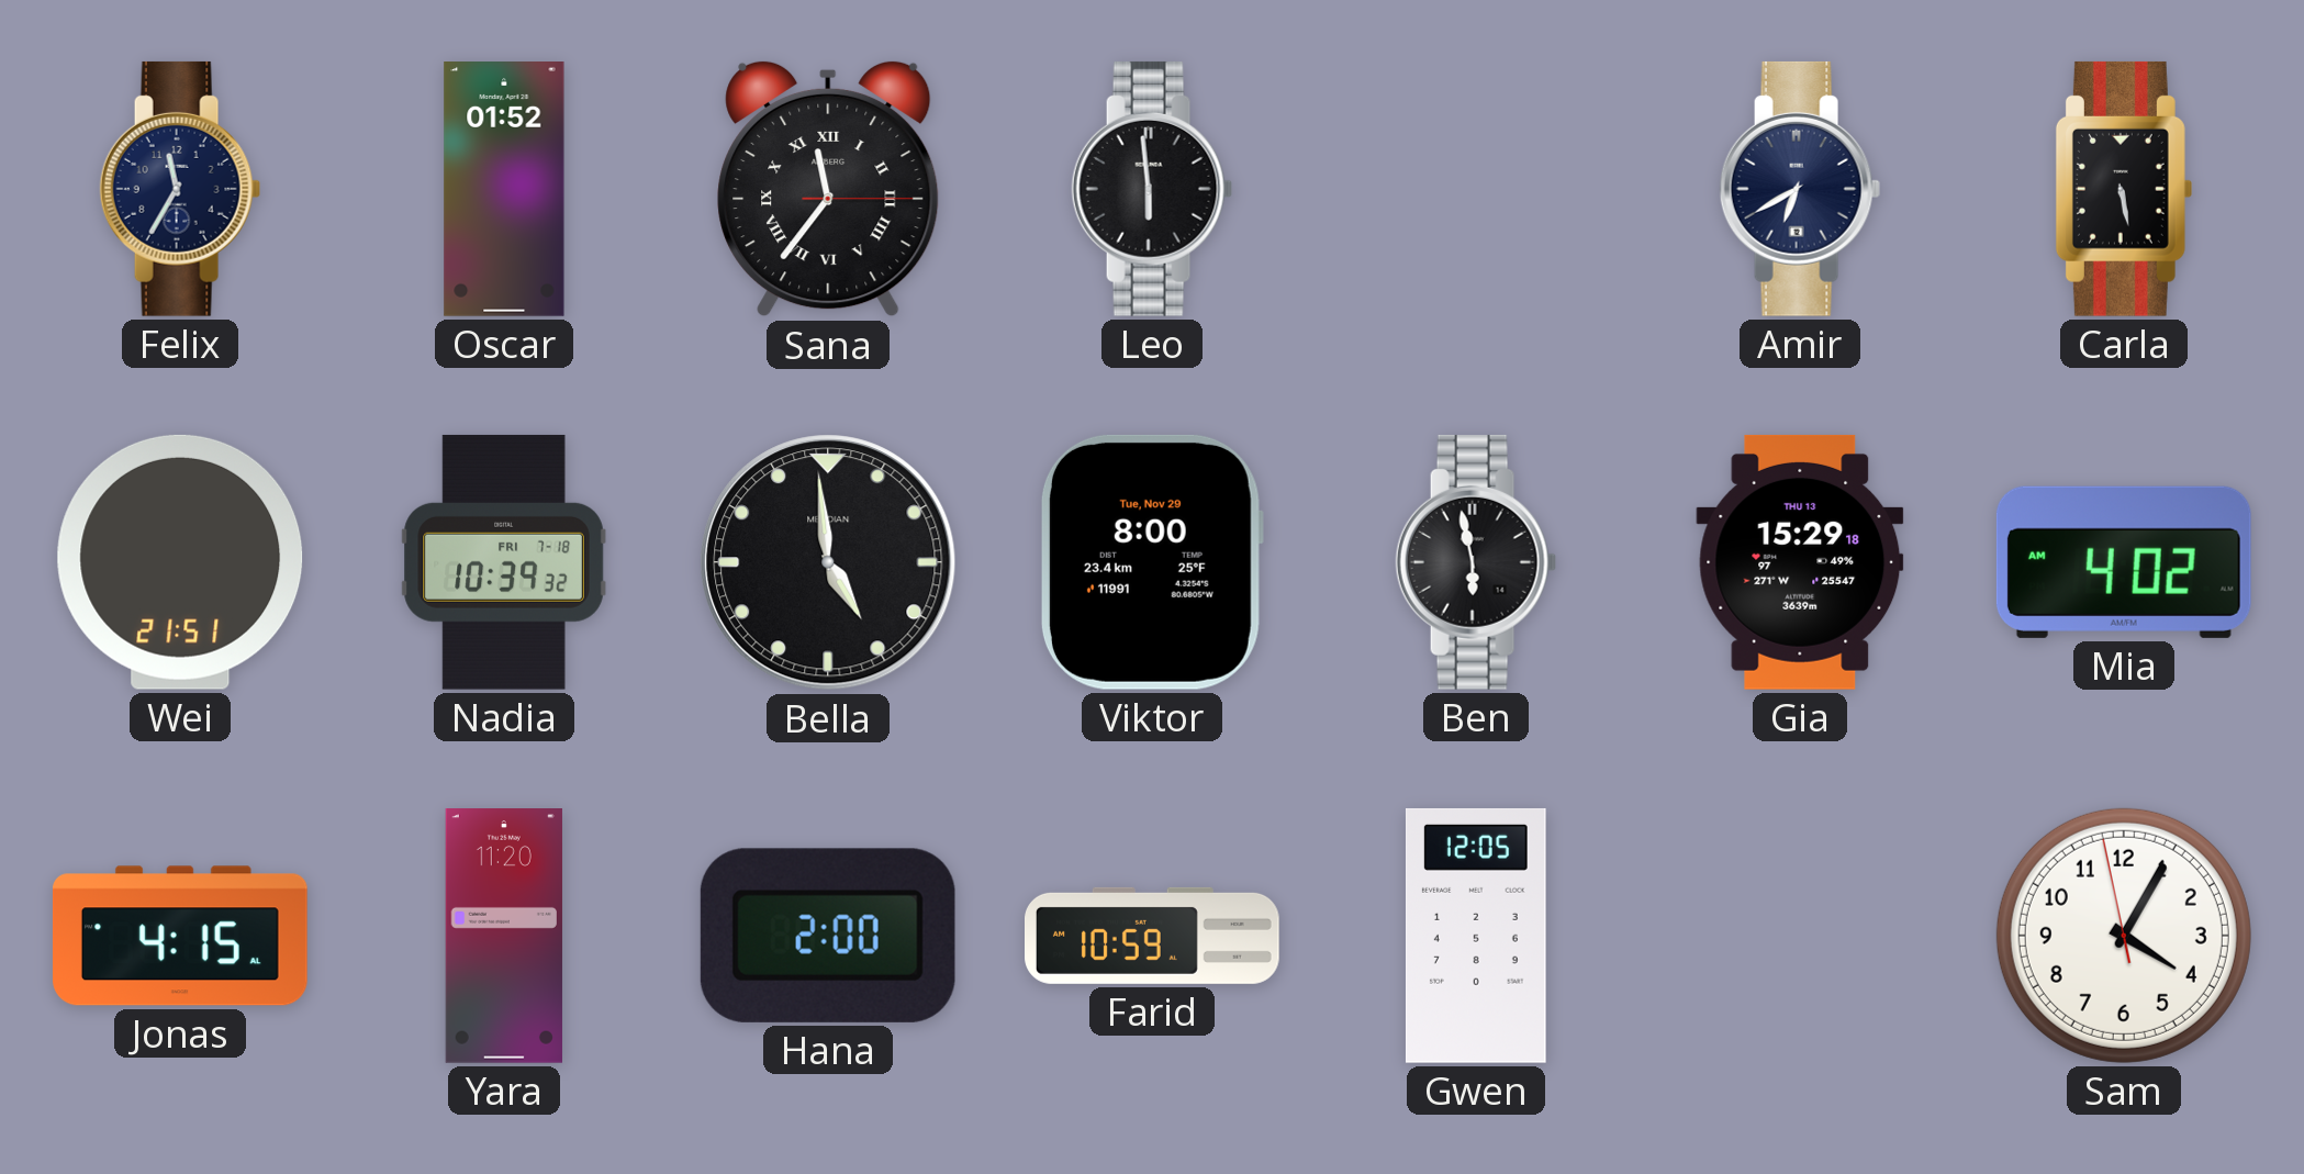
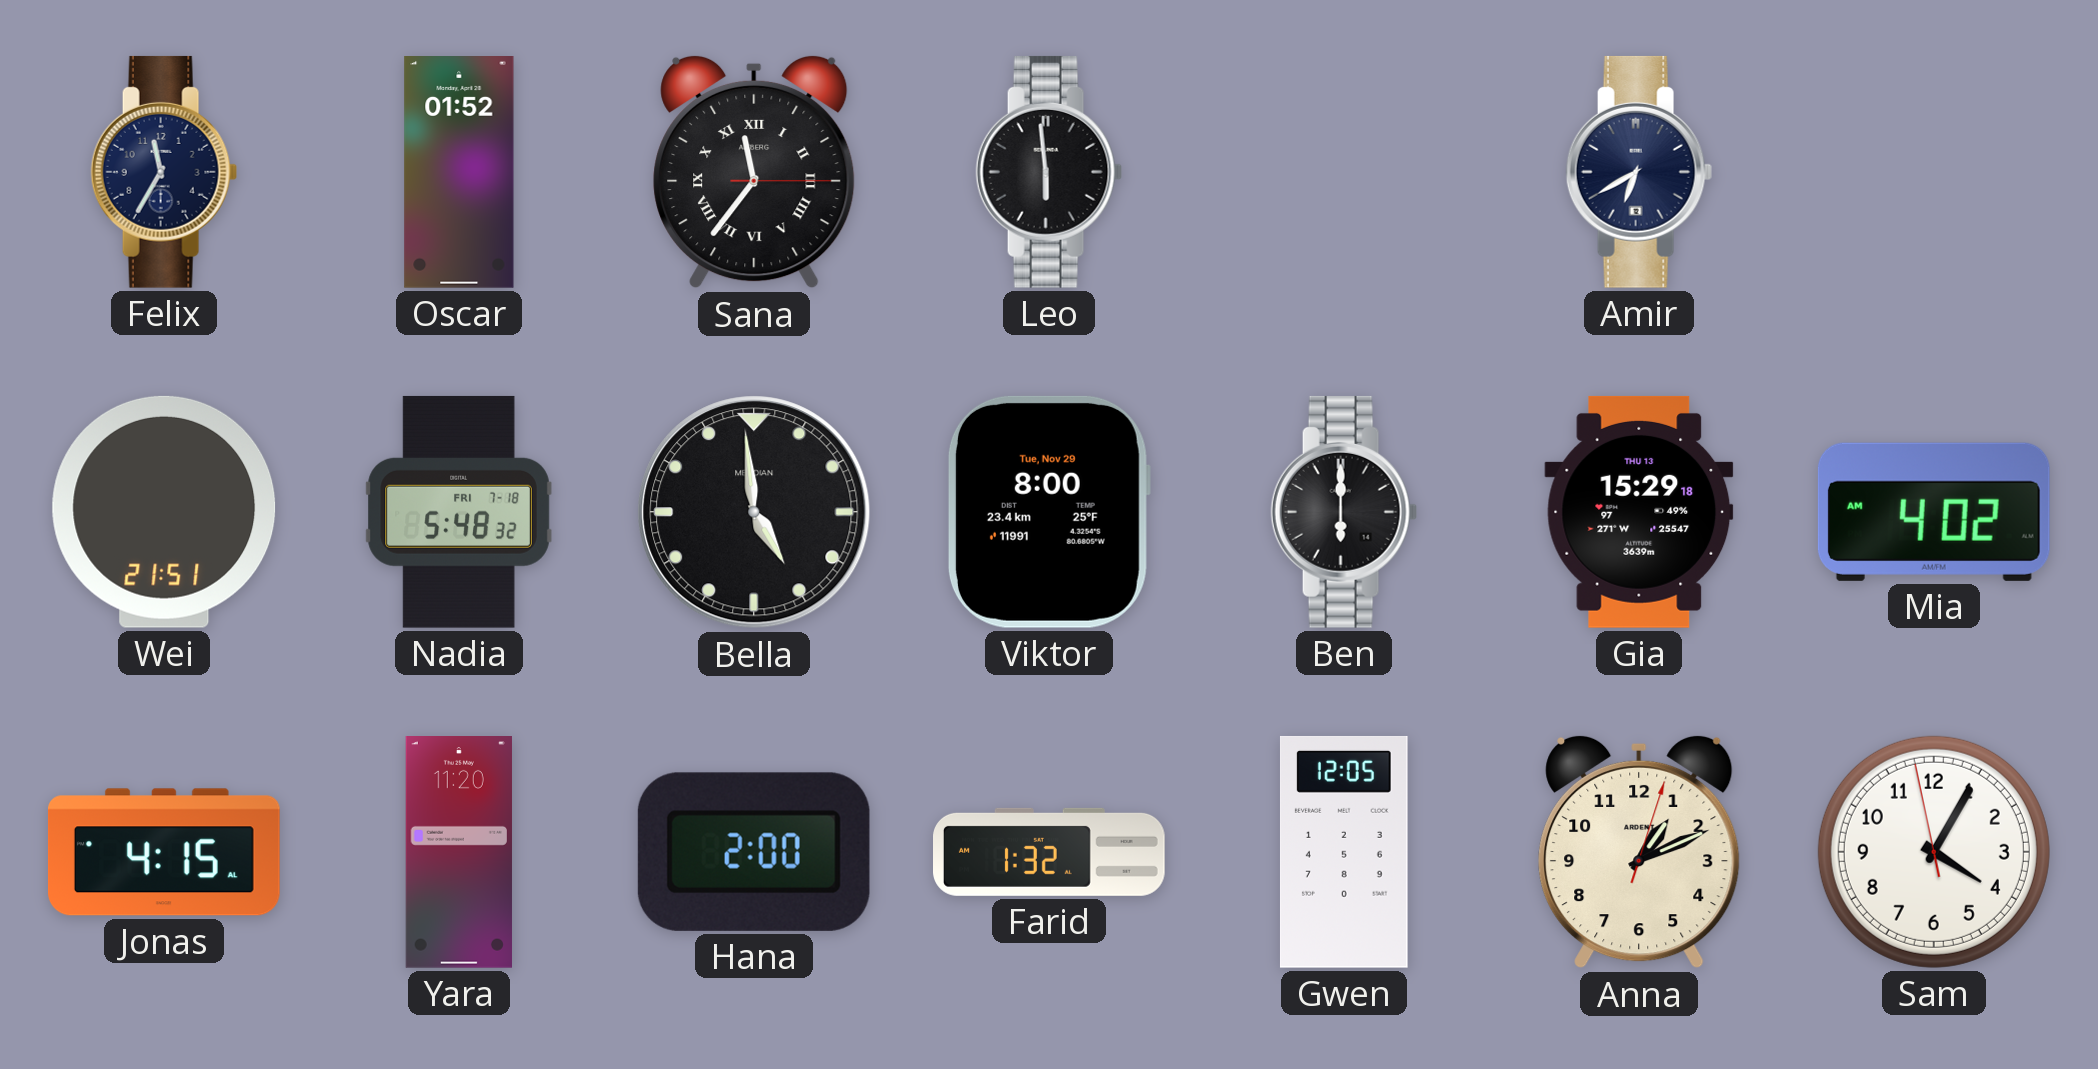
Carla: 5:28 -> none (2124, 189)
Nadia: 10:39 -> 5:48 (459, 512)
Ben: 5:58 -> 6:00 (1344, 512)
Farid: 10:59 -> 1:32 (1050, 852)
Anna: none -> 1:11 (1639, 852)
